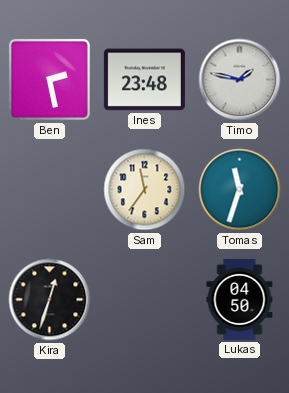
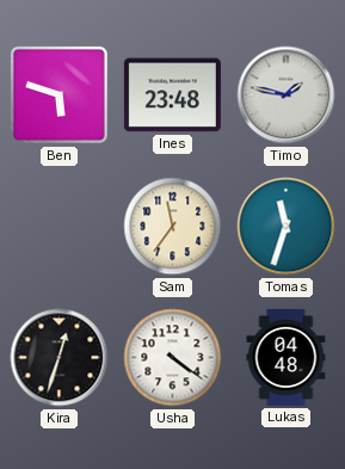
Ben: 2:28 -> 5:48 (58, 94)
Usha: none -> 4:21 (173, 358)
Lukas: 04:50 -> 04:48 (287, 357)
